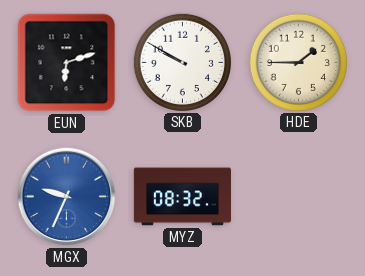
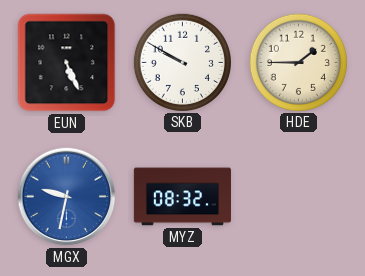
EUN: 6:12 -> 5:26 (67, 63)
MGX: 9:34 -> 9:32 (67, 197)
